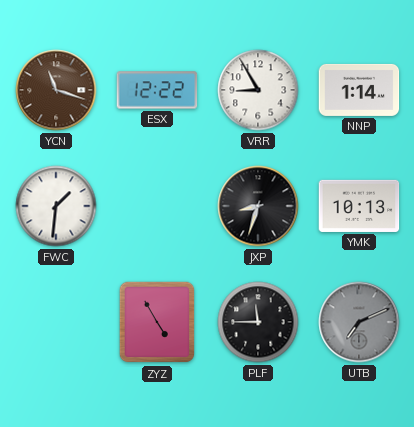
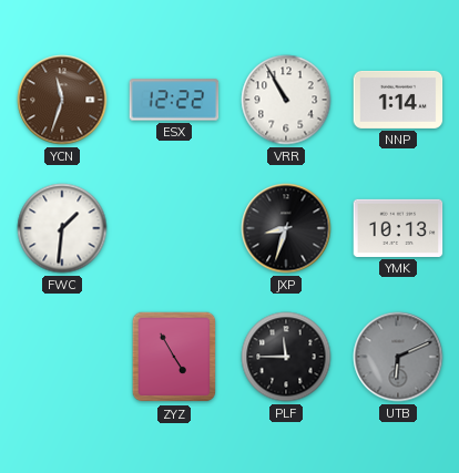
YCN: 11:18 -> 11:33 (62, 100)
VRR: 8:55 -> 10:55 (286, 100)
UTB: 7:11 -> 6:11 (398, 357)
